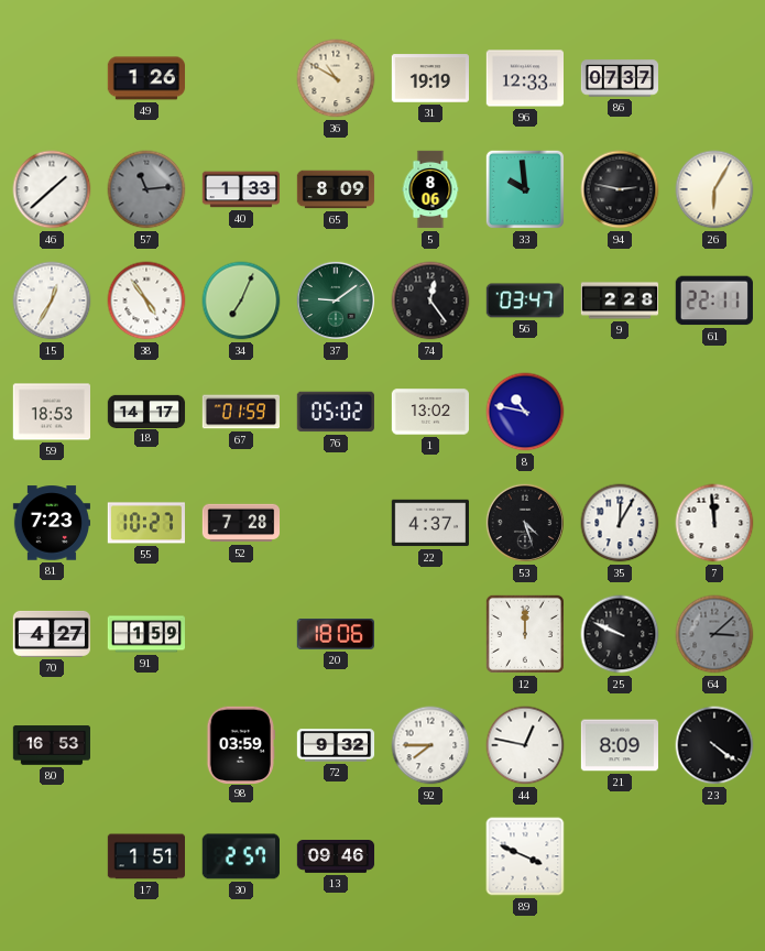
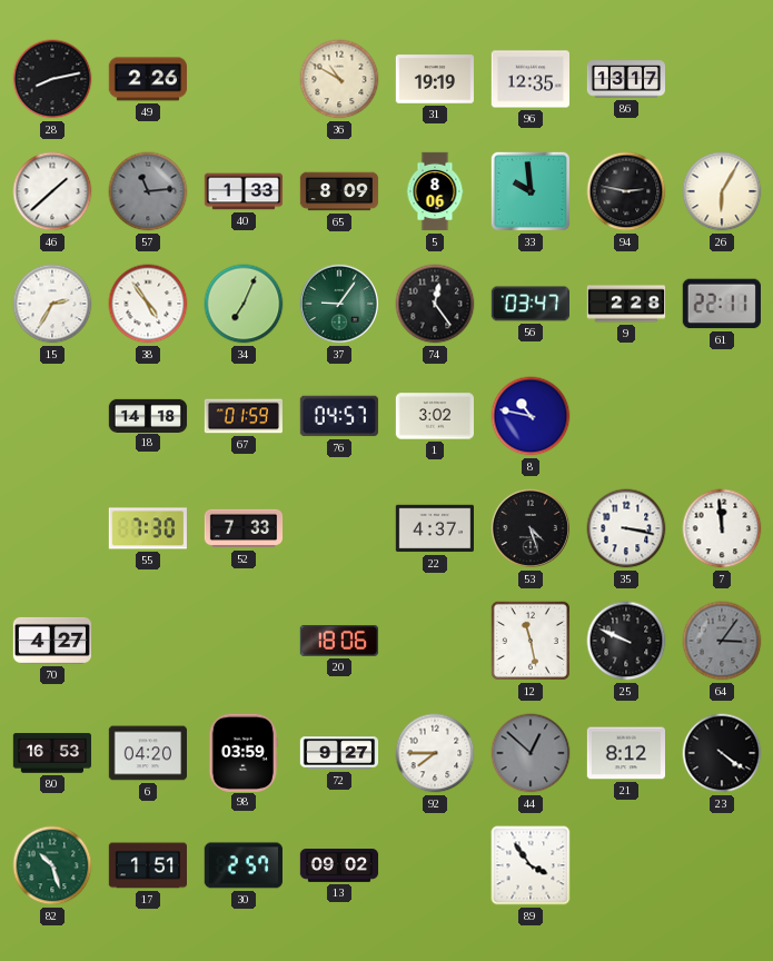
28: none -> 8:13 (52, 79)
49: 1:26 -> 2:26 (147, 79)
96: 12:33 -> 12:35 (529, 79)
86: 07:37 -> 13:17 (625, 79)
15: 12:35 -> 2:35 (52, 304)
37: 9:09 -> 9:06 (339, 304)
59: 18:53 -> none (51, 412)
18: 14:17 -> 14:18 (148, 415)
76: 05:02 -> 04:57 (338, 416)
1: 13:02 -> 3:02 (434, 416)
81: 7:23 -> none (51, 523)
55: 10:27 -> 7:30 (147, 528)
52: 7:28 -> 7:33 (244, 528)
35: 12:05 -> 3:17 (626, 528)
91: 1:59 -> none (145, 634)
12: 12:00 -> 11:28 (531, 641)
64: 3:08 -> 3:06 (722, 641)
6: none -> 04:20 (148, 753)
72: 9:32 -> 9:27 (339, 753)
44: 12:47 -> 12:52 (531, 753)
44 dial: white -> grey (531, 753)
21: 8:09 -> 8:12 (625, 753)
82: none -> 10:27 (52, 865)
13: 09:46 -> 09:02 (339, 866)
89: 3:49 -> 3:54 (531, 865)
